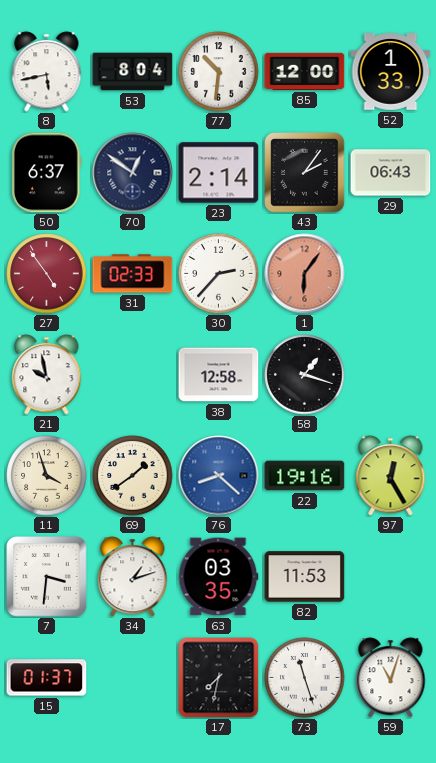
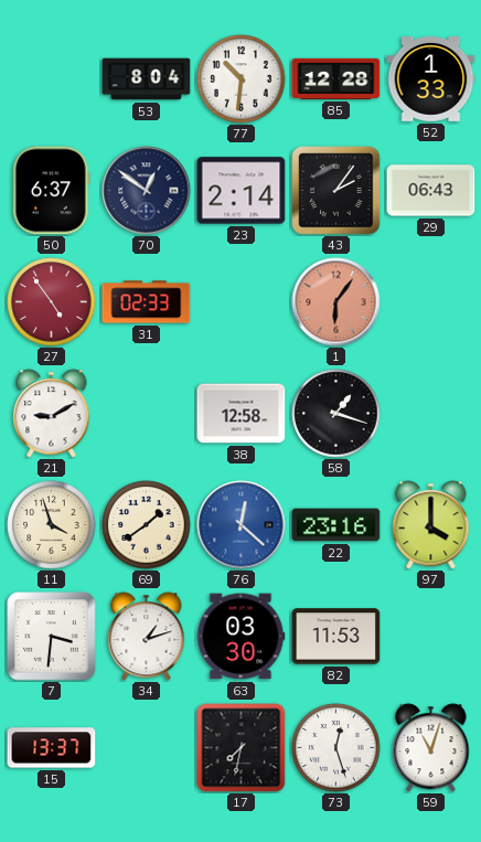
8: 5:43 -> none (47, 72)
85: 12:00 -> 12:28 (336, 78)
30: 2:37 -> none (219, 274)
21: 9:58 -> 9:10 (52, 414)
76: 8:22 -> 12:22 (242, 525)
22: 19:16 -> 23:16 (336, 525)
97: 12:25 -> 4:00 (431, 525)
63: 03:35 -> 03:30 (240, 637)
15: 01:37 -> 13:37 (52, 748)
73: 11:27 -> 12:27 (336, 748)
